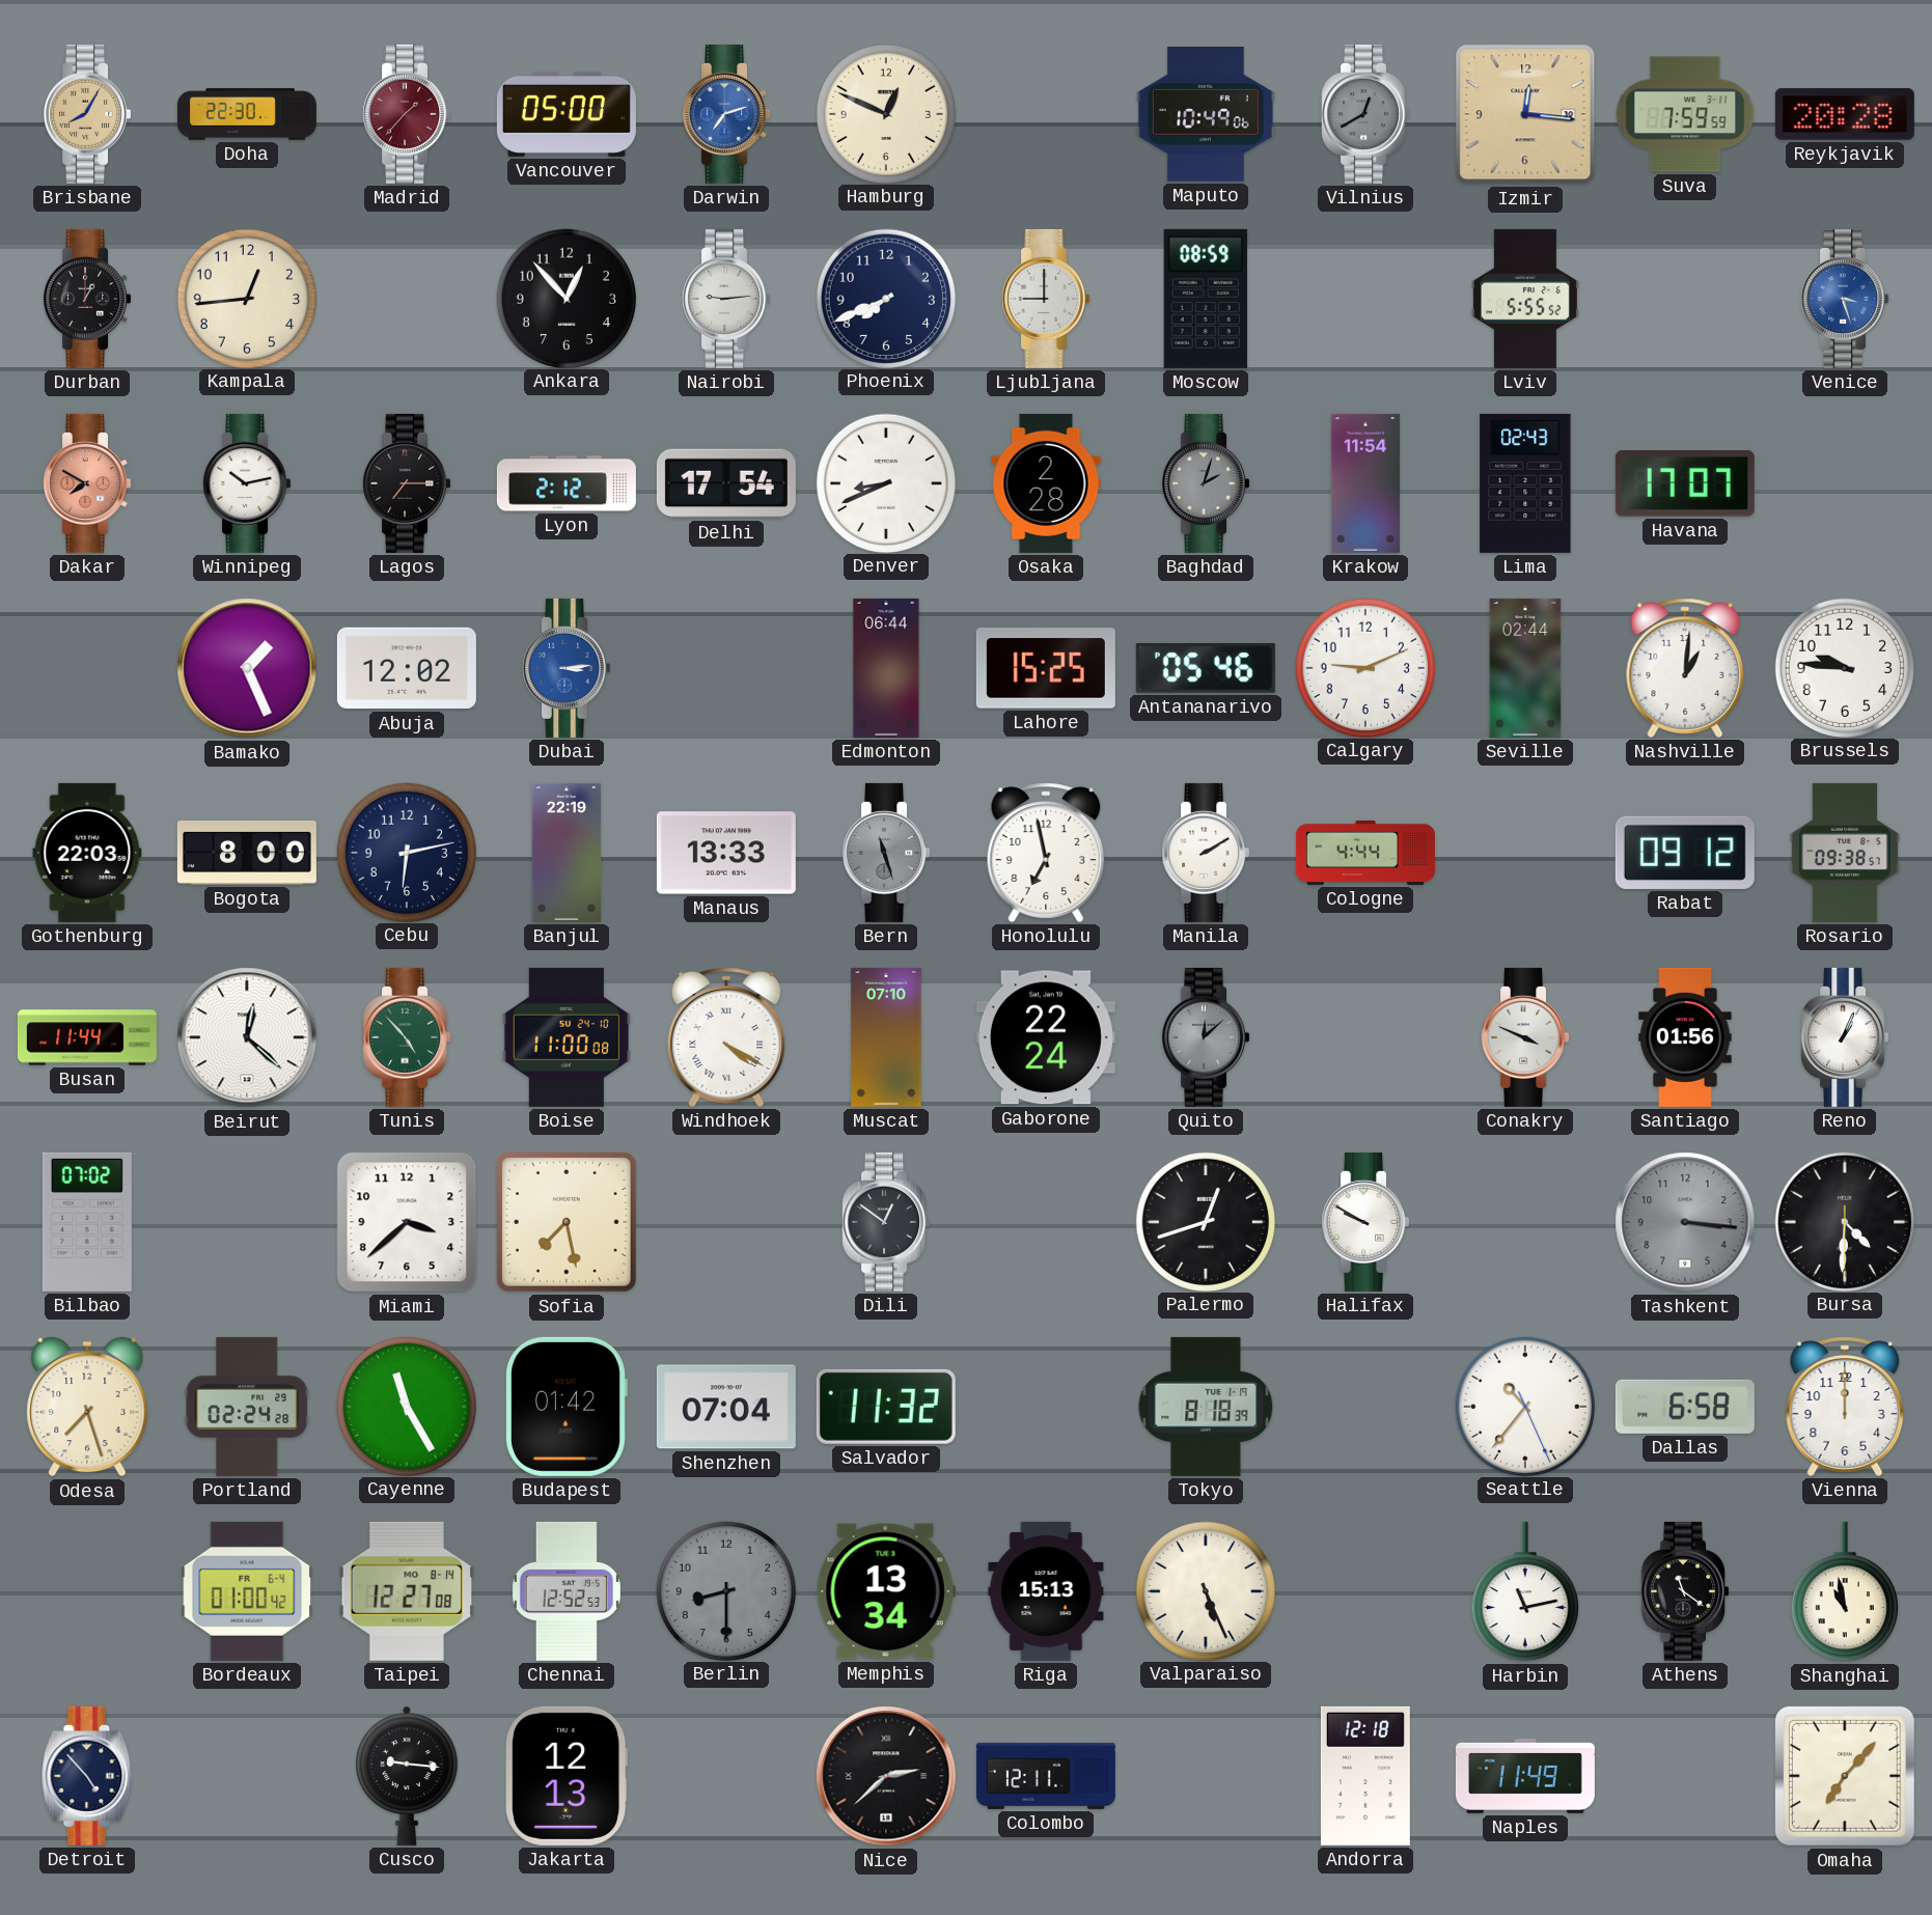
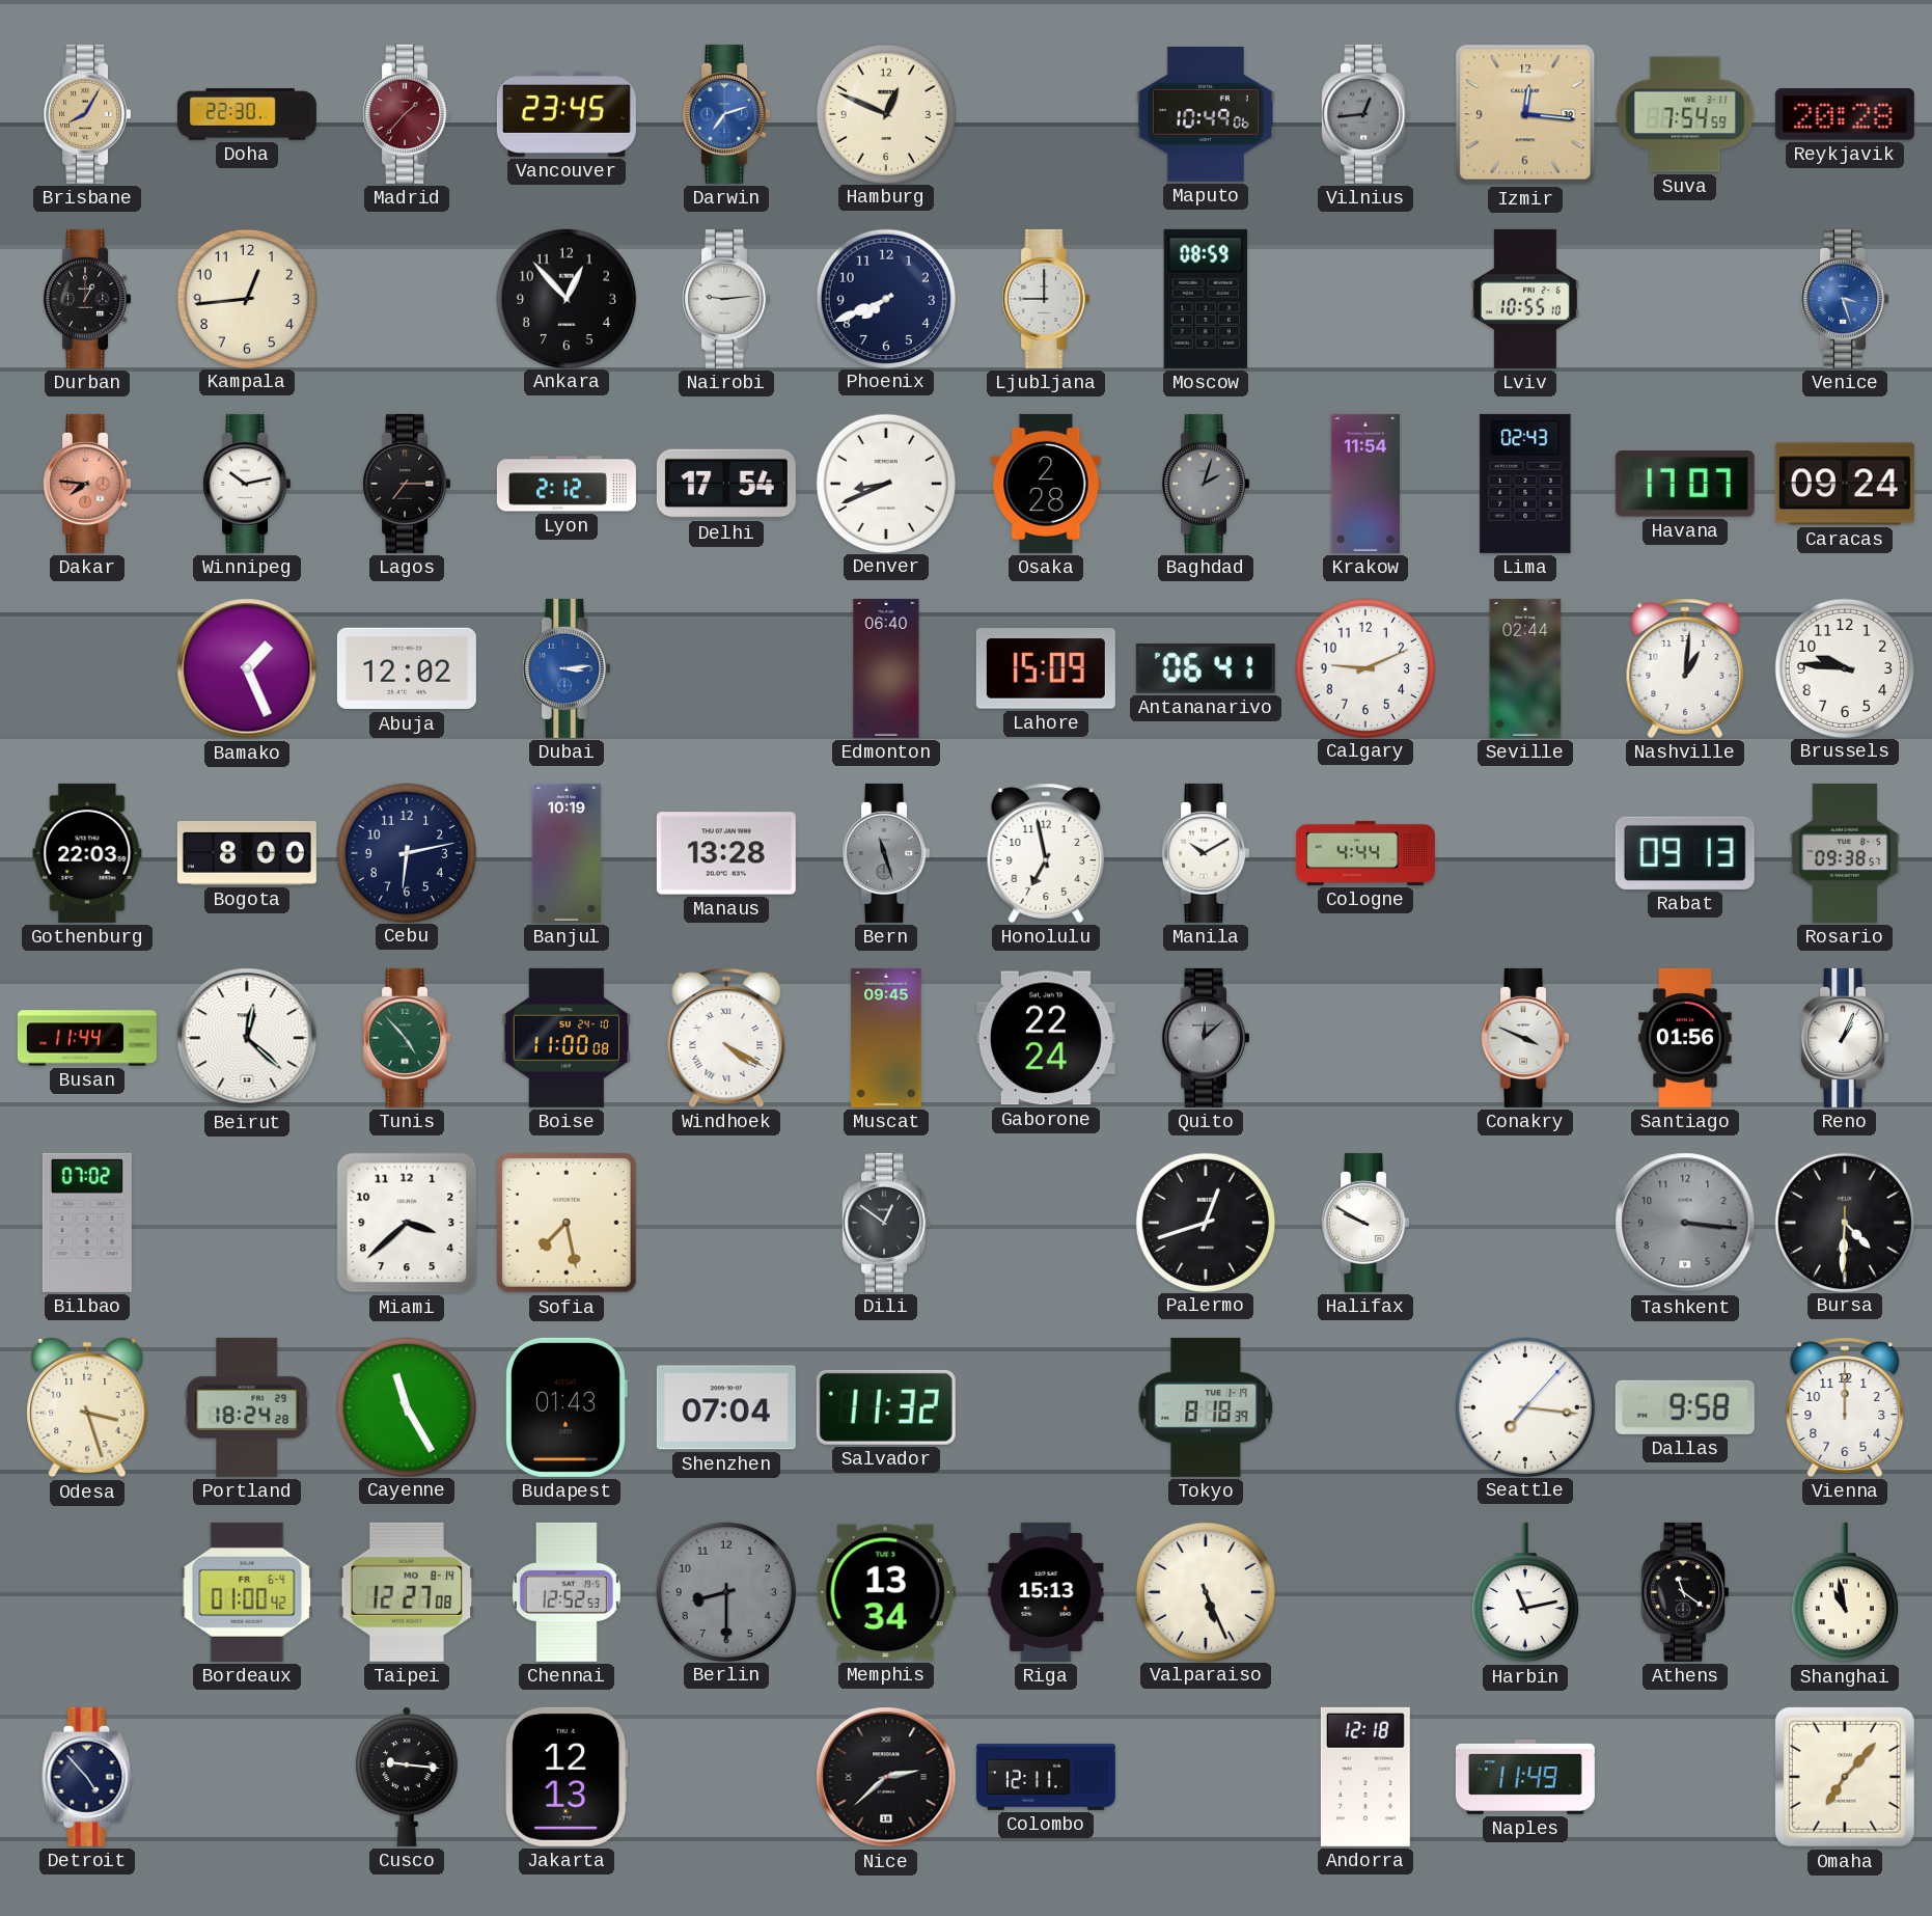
Vancouver: 05:00 -> 23:45 (567, 114)
Vilnius: 12:40 -> 12:44 (1365, 114)
Suva: 7:59 -> 7:54 (1685, 114)
Lviv: 5:55 -> 10:55 (1525, 299)
Dakar: 7:50 -> 7:46 (87, 484)
Caracas: none -> 09:24 (1845, 484)
Edmonton: 06:44 -> 06:40 (886, 668)
Lahore: 15:25 -> 15:09 (1046, 668)
Antananarivo: 05:46 -> 06:41 (1206, 668)
Banjul: 22:19 -> 10:19 (567, 853)
Manaus: 13:33 -> 13:28 (726, 853)
Manila: 2:10 -> 10:10 (1206, 853)
Rabat: 09:12 -> 09:13 (1685, 853)
Muscat: 07:10 -> 09:45 (886, 1038)
Odesa: 7:27 -> 3:27 (87, 1407)
Portland: 02:24 -> 18:24 (247, 1407)
Budapest: 01:42 -> 01:43 (567, 1407)
Seattle: 10:36 -> 7:16 (1524, 1406)
Dallas: 6:58 -> 9:58 (1685, 1407)
